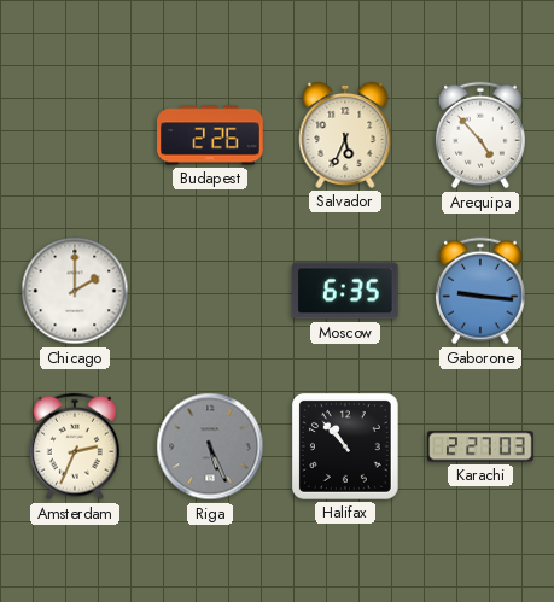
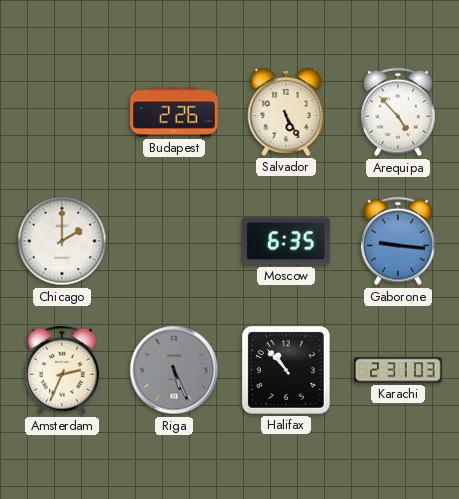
Salvador: 5:34 -> 5:25 (286, 112)
Karachi: 2:27 -> 2:31 (399, 370)
